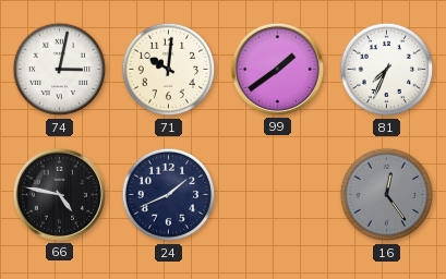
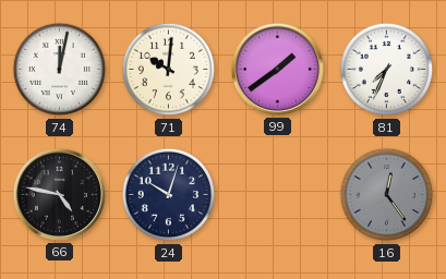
74: 3:02 -> 12:02 (60, 70)
24: 1:41 -> 10:03 (169, 195)
